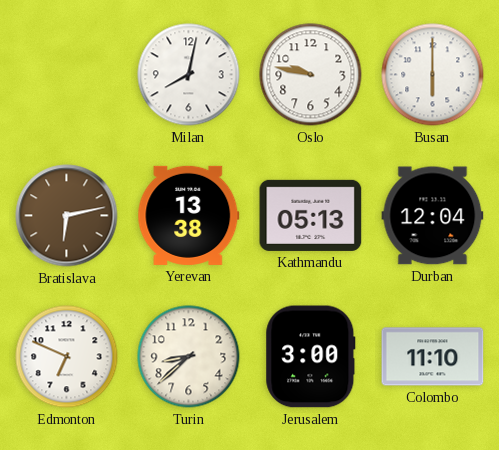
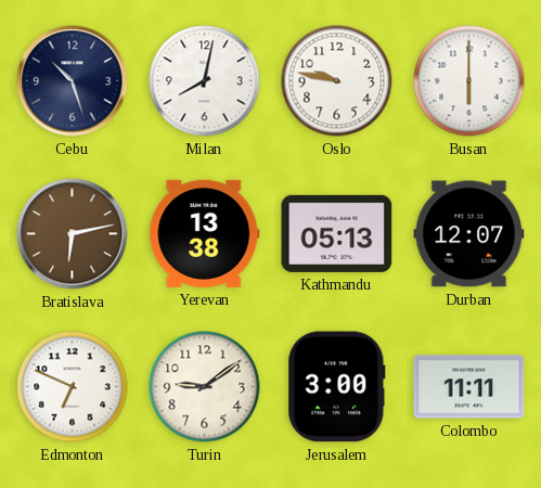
Cebu: none -> 10:27 (73, 81)
Durban: 12:04 -> 12:07 (469, 234)
Turin: 8:38 -> 9:09 (205, 387)
Colombo: 11:10 -> 11:11 (469, 387)
